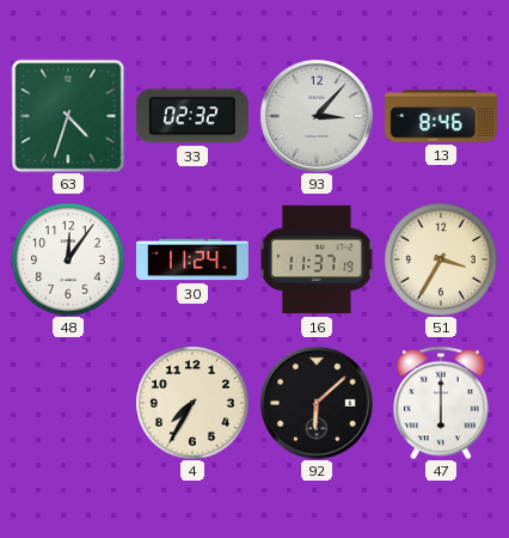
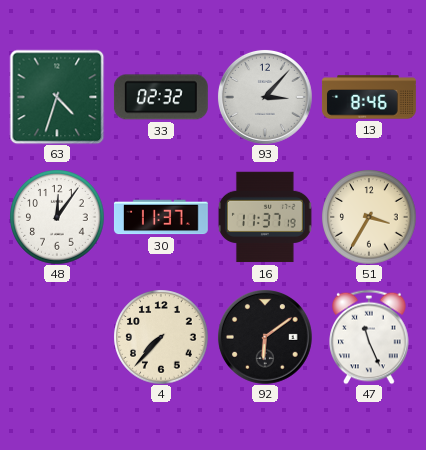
30: 11:24 -> 11:37 (161, 217)
4: 7:35 -> 7:37 (161, 337)
92: 6:08 -> 6:09 (265, 337)
47: 6:00 -> 11:26 (369, 337)
